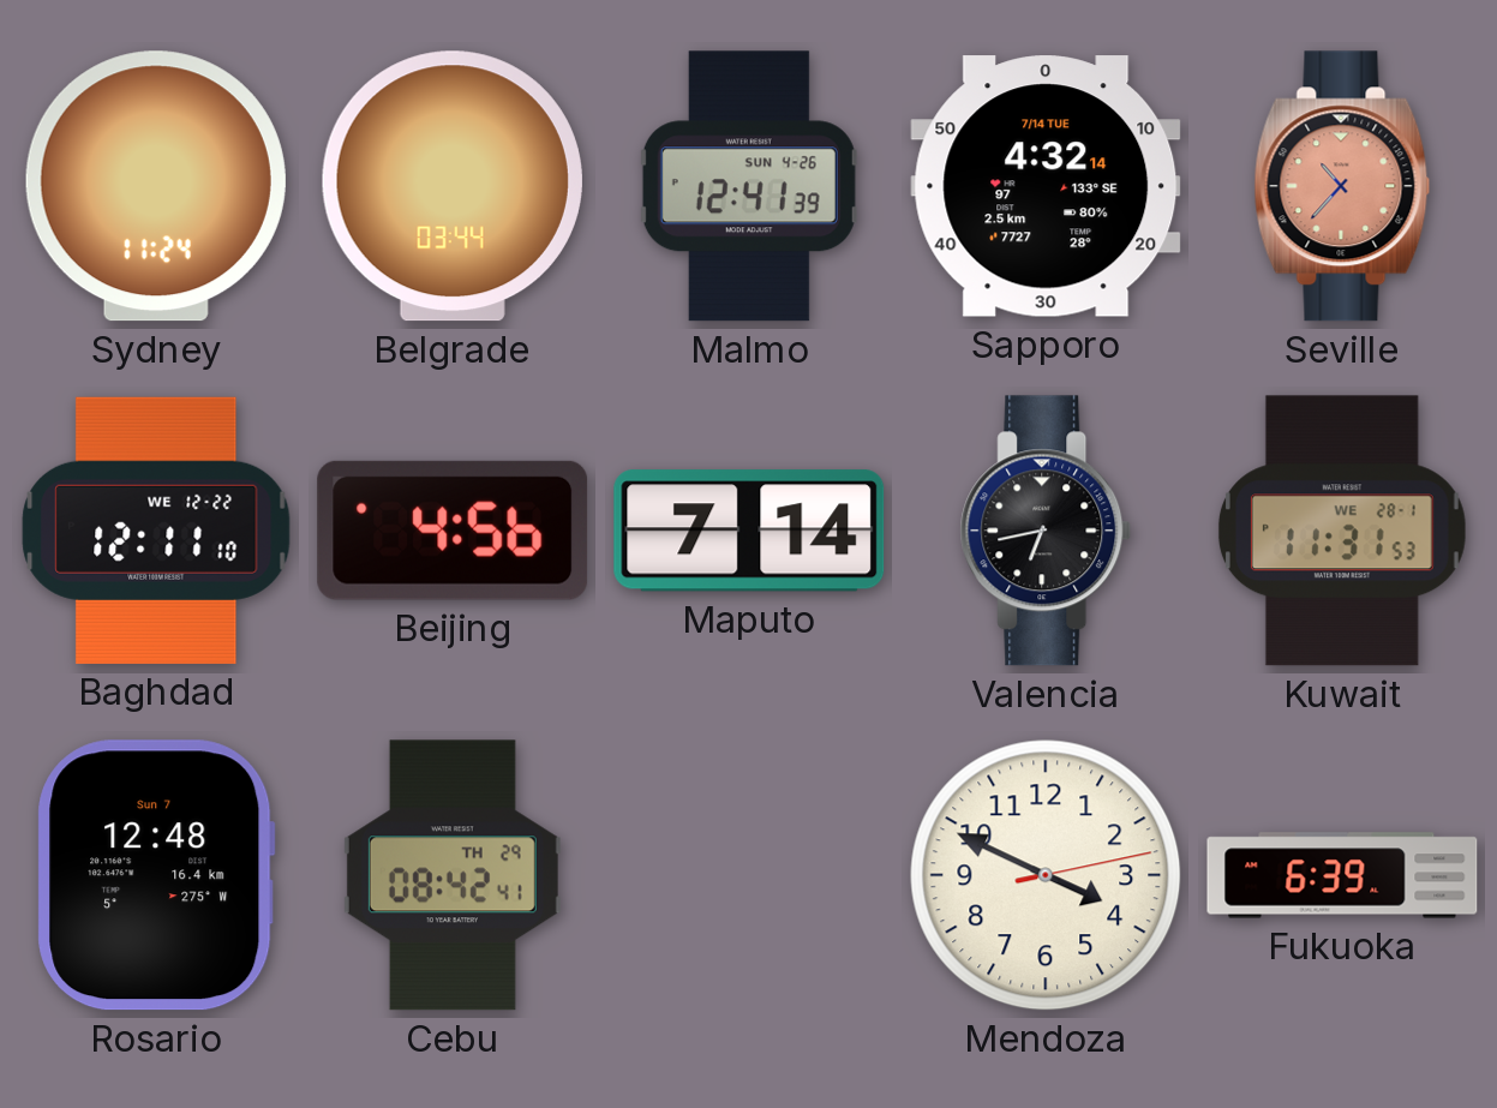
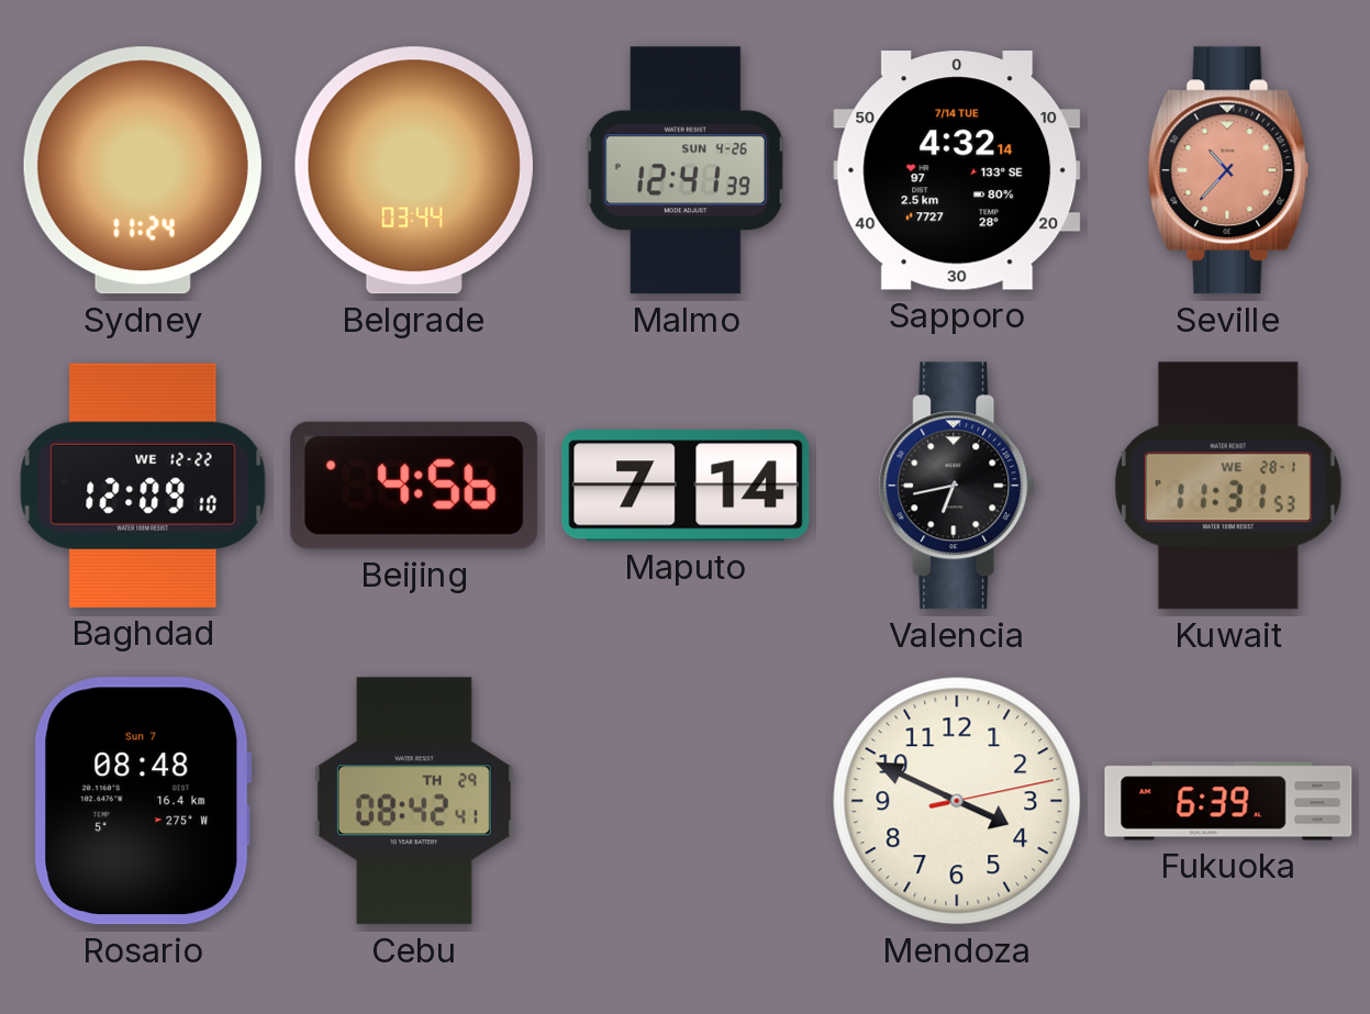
Baghdad: 12:11 -> 12:09 (143, 486)
Rosario: 12:48 -> 08:48 (143, 801)
